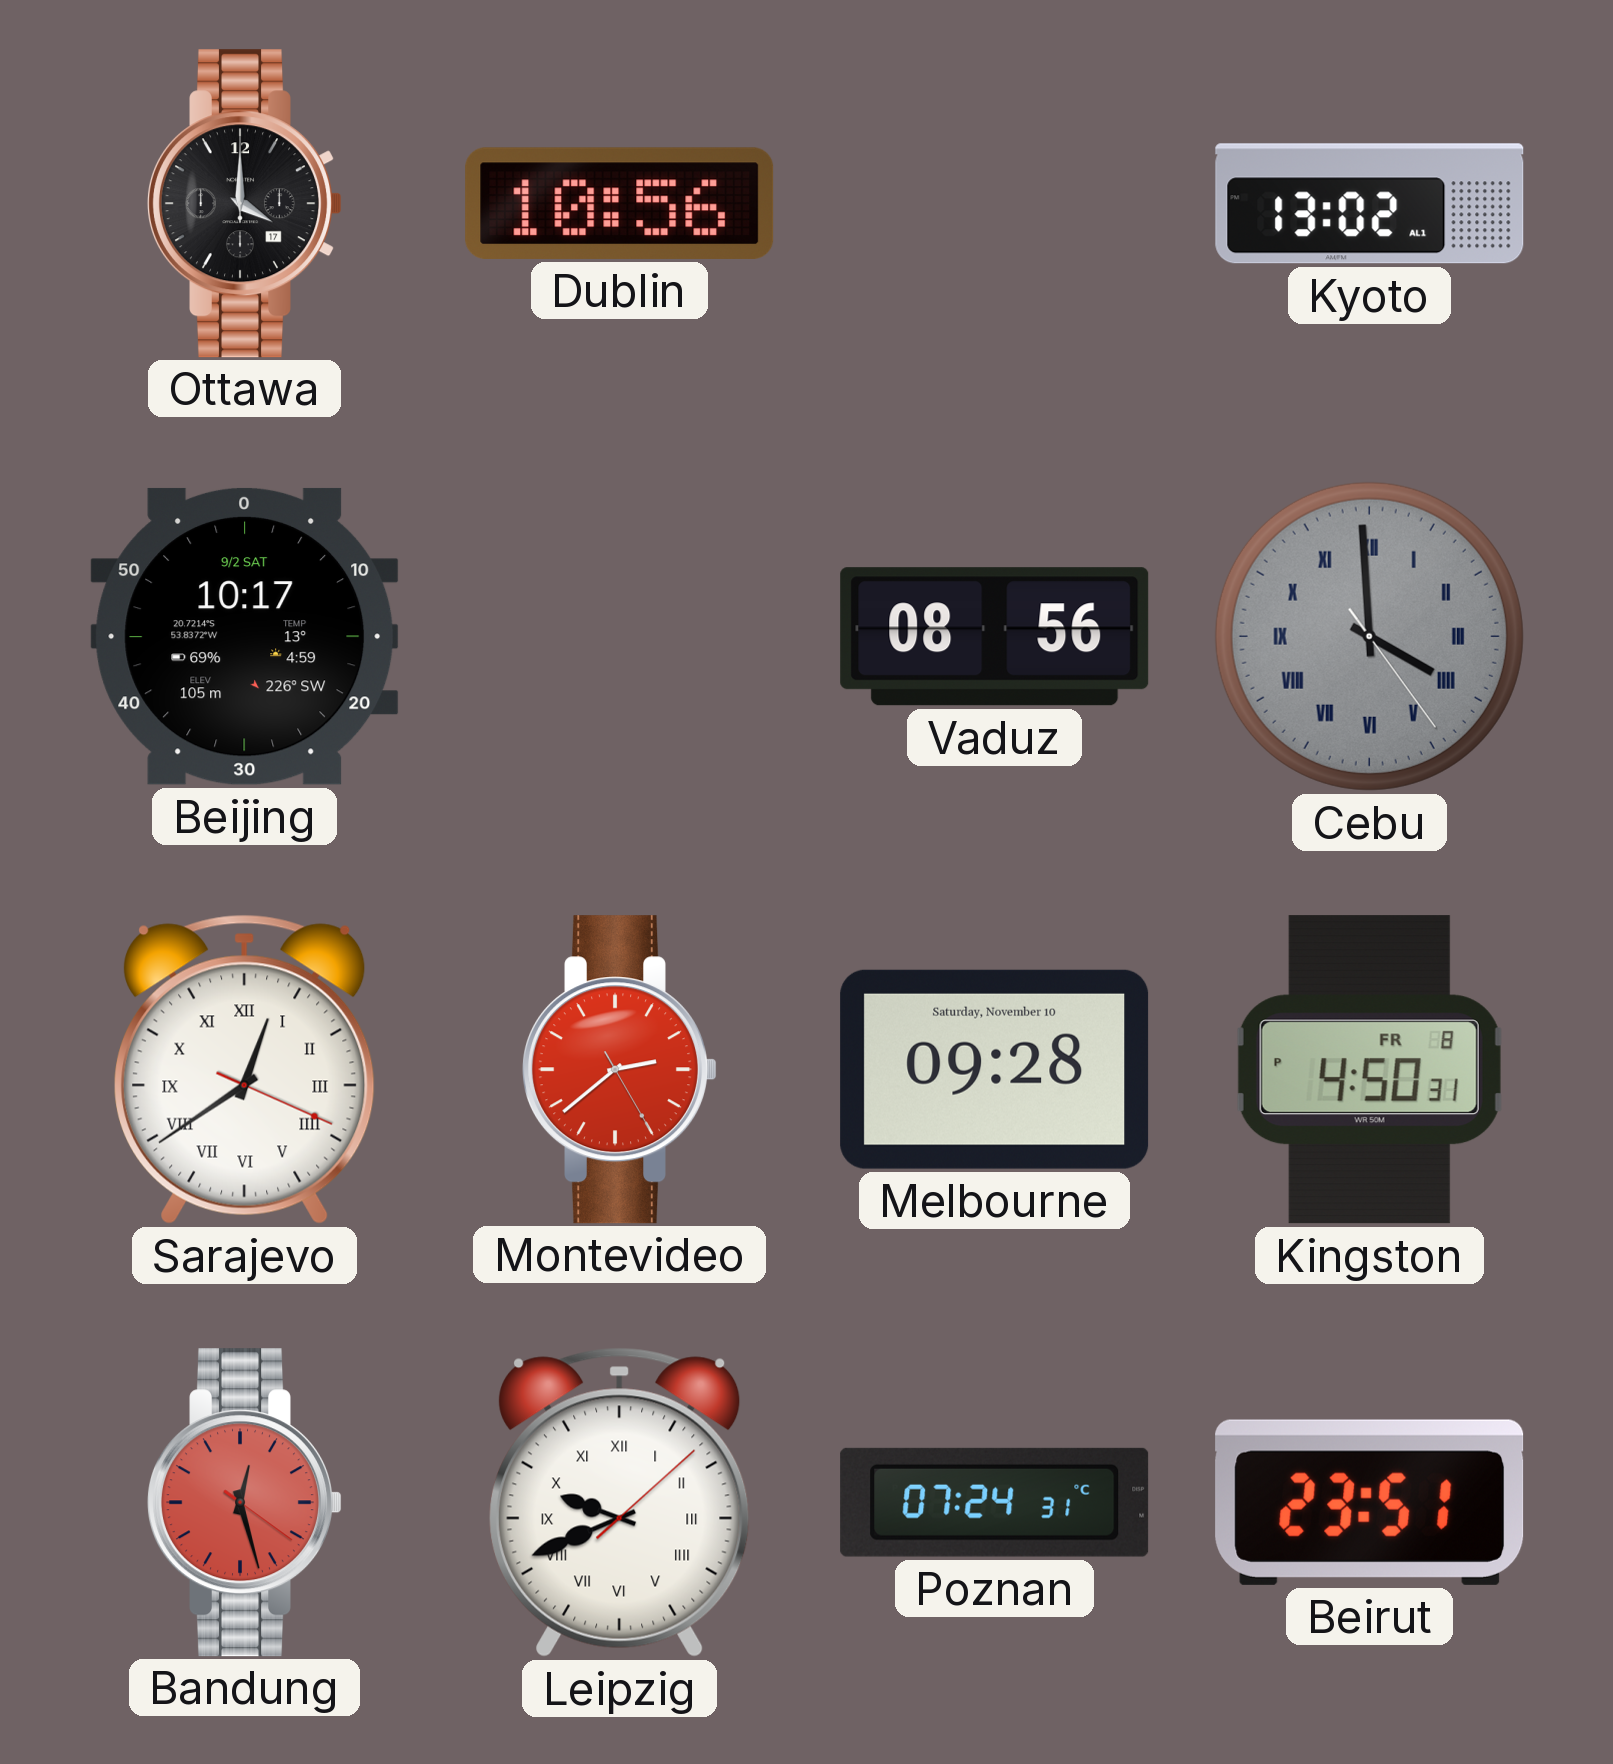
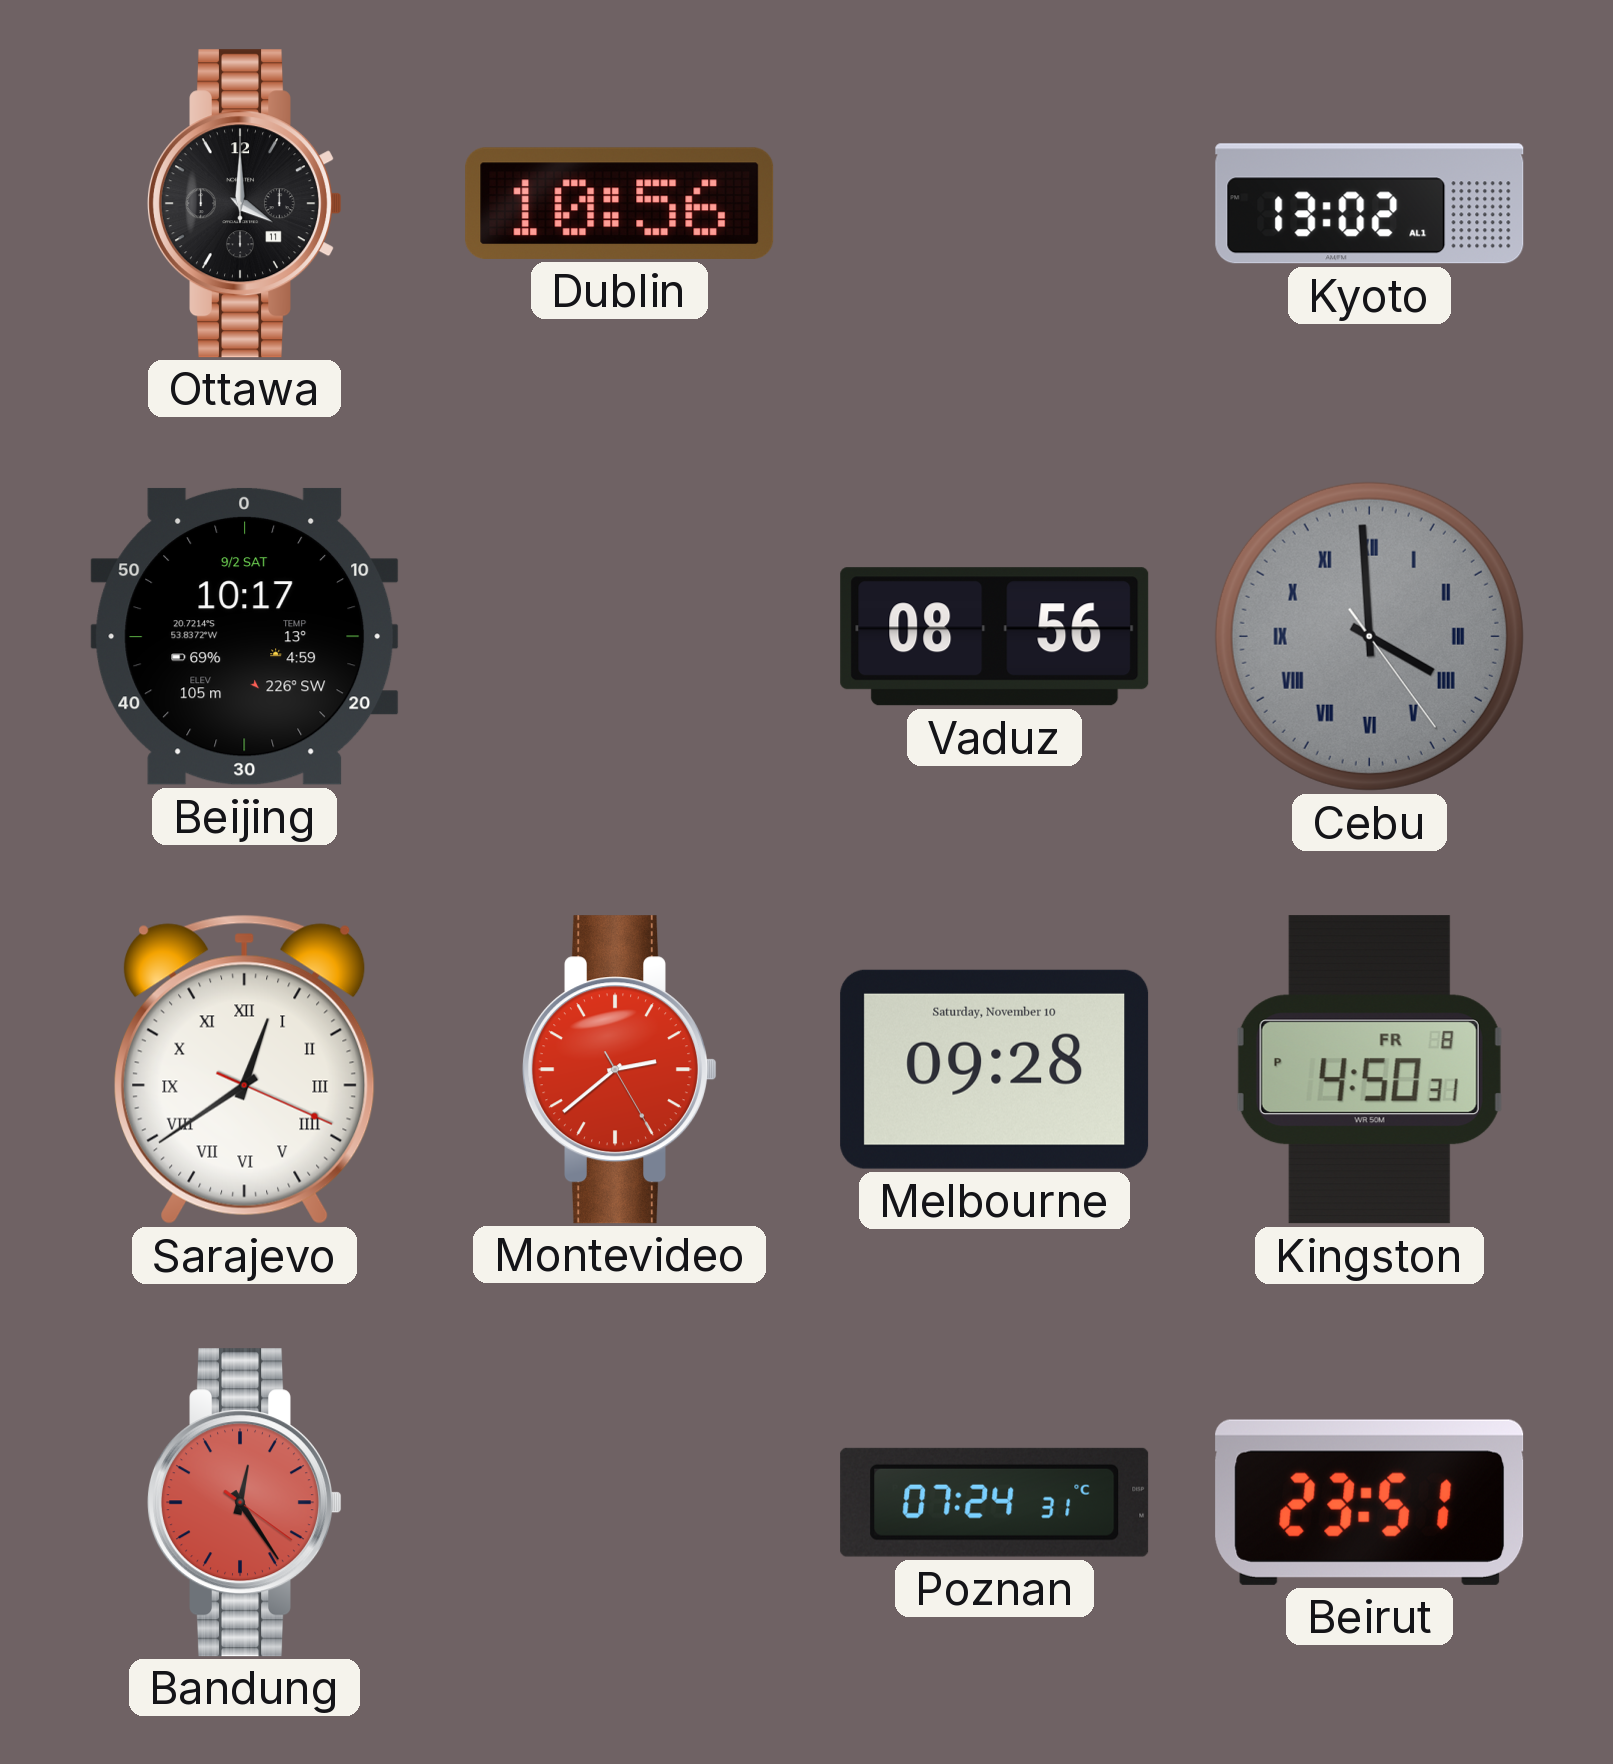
Ottawa date: 17 -> 11 (245, 204)
Bandung: 12:27 -> 12:24 (245, 1503)
Leipzig: 9:41 -> none (620, 1502)
